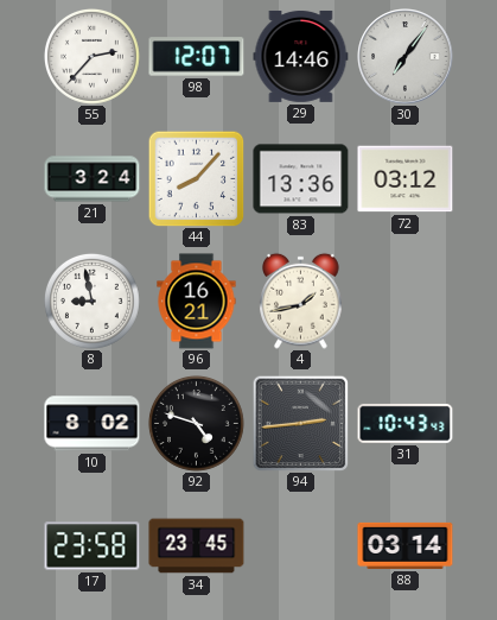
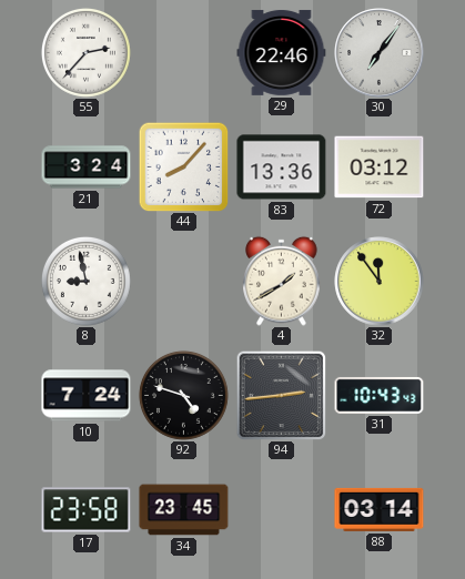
98: 12:07 -> none (197, 57)
29: 14:46 -> 22:46 (282, 52)
96: 16:21 -> none (197, 302)
4: 1:43 -> 1:40 (282, 281)
32: none -> 11:54 (380, 282)
10: 8:02 -> 7:24 (87, 396)
